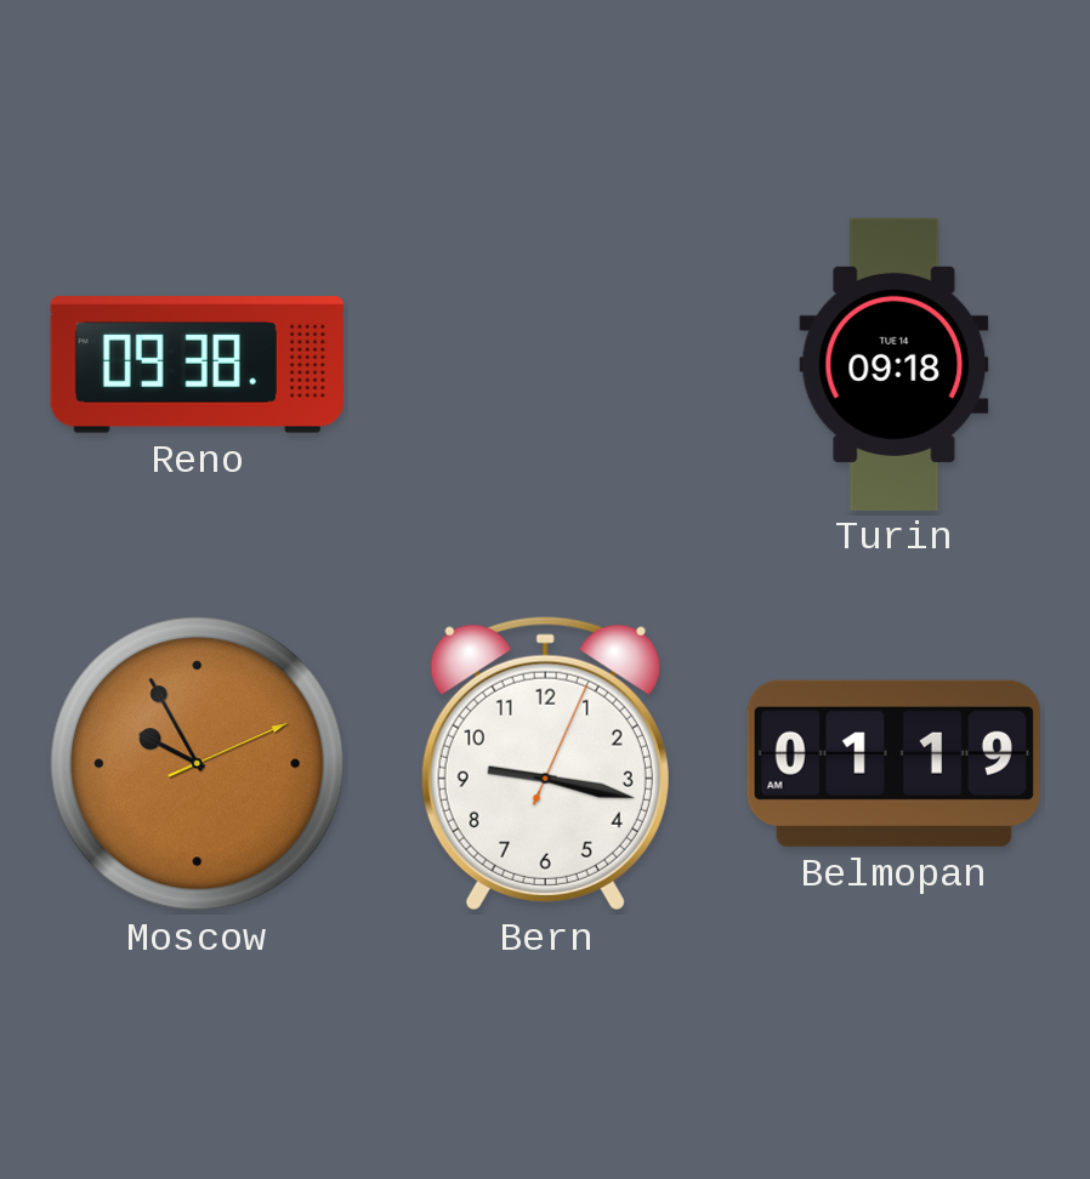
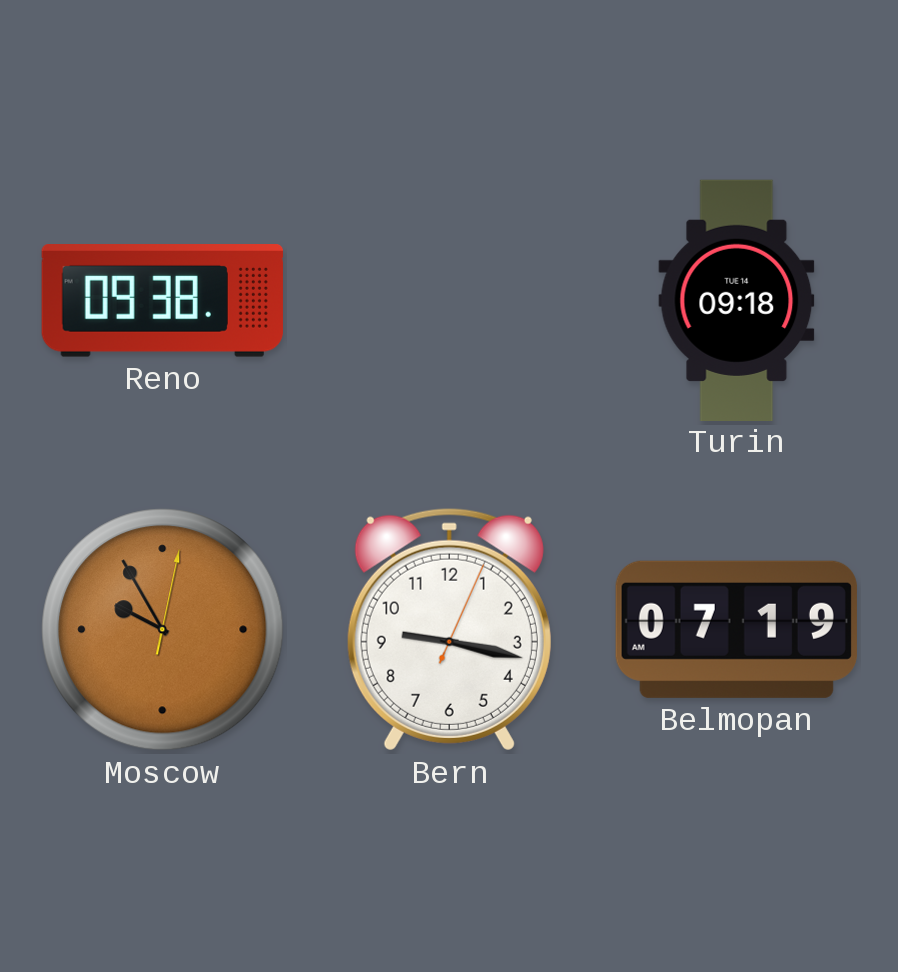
Moscow: 9:55:11 -> 9:55:02 (163, 630)
Belmopan: 01:19 -> 07:19 (736, 629)
